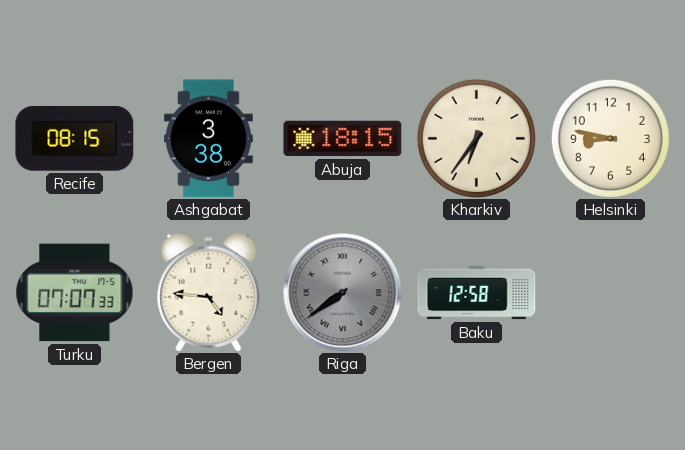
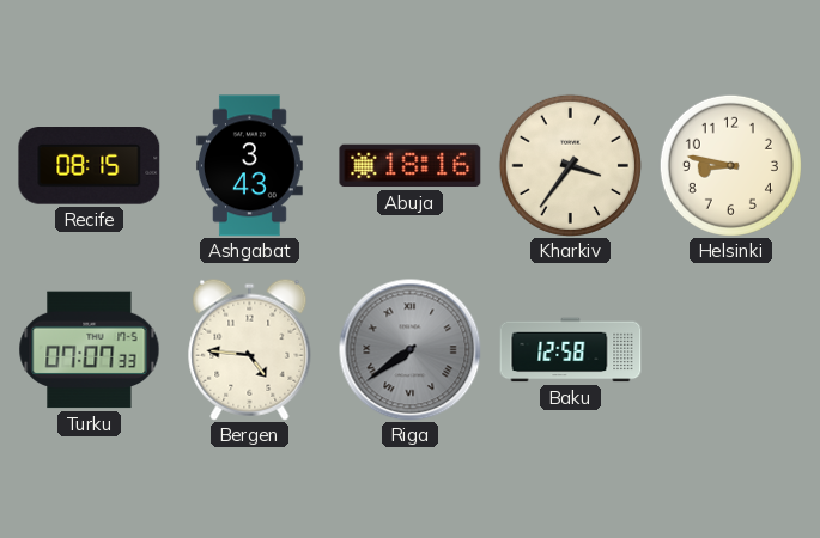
Ashgabat: 3:38 -> 3:43 (249, 166)
Abuja: 18:15 -> 18:16 (411, 166)
Kharkiv: 6:36 -> 3:36 (570, 165)
